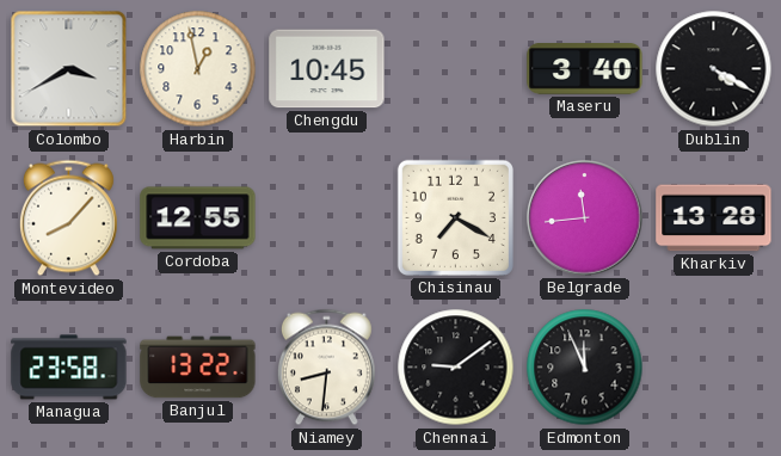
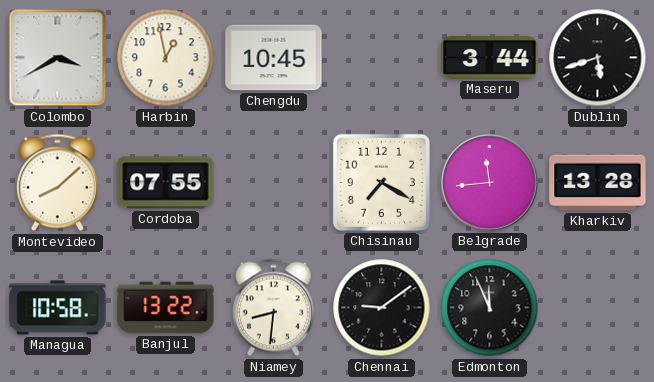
Maseru: 3:40 -> 3:44 (490, 58)
Dublin: 4:20 -> 5:42 (598, 58)
Montevideo: 8:07 -> 8:08 (57, 183)
Cordoba: 12:55 -> 07:55 (166, 183)
Managua: 23:58 -> 10:58 (58, 308)
